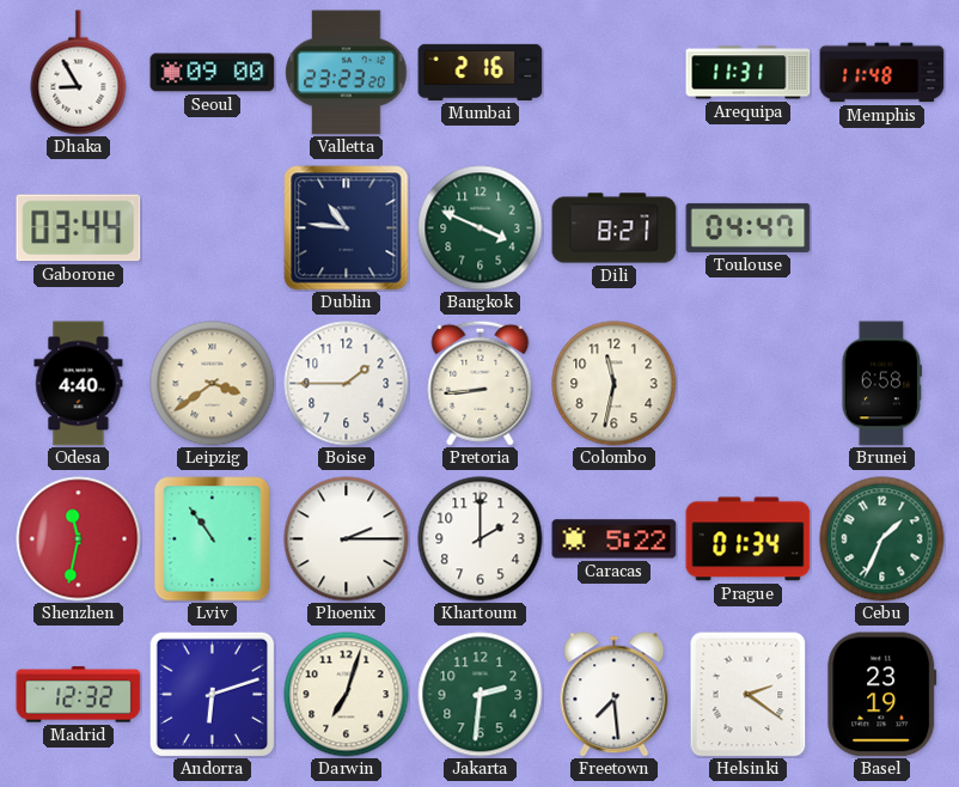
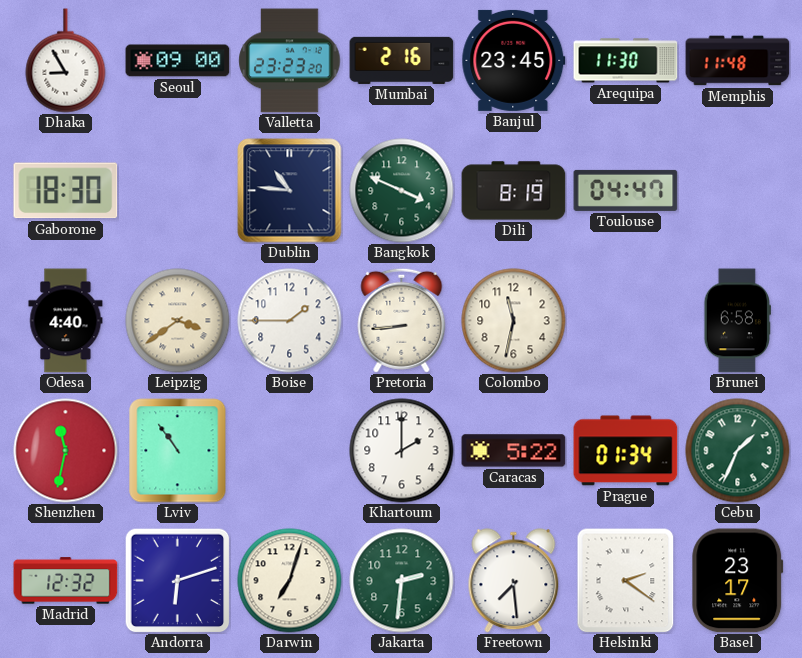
Banjul: none -> 23:45 (514, 60)
Arequipa: 11:31 -> 11:30 (626, 61)
Gaborone: 03:44 -> 18:30 (66, 191)
Dili: 8:21 -> 8:19 (514, 191)
Phoenix: 2:15 -> none (347, 539)
Basel: 23:19 -> 23:17 (738, 581)
